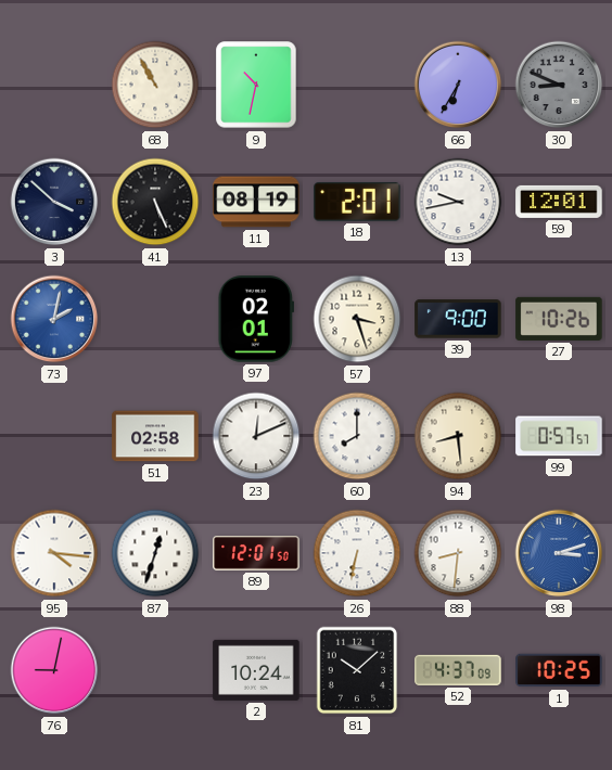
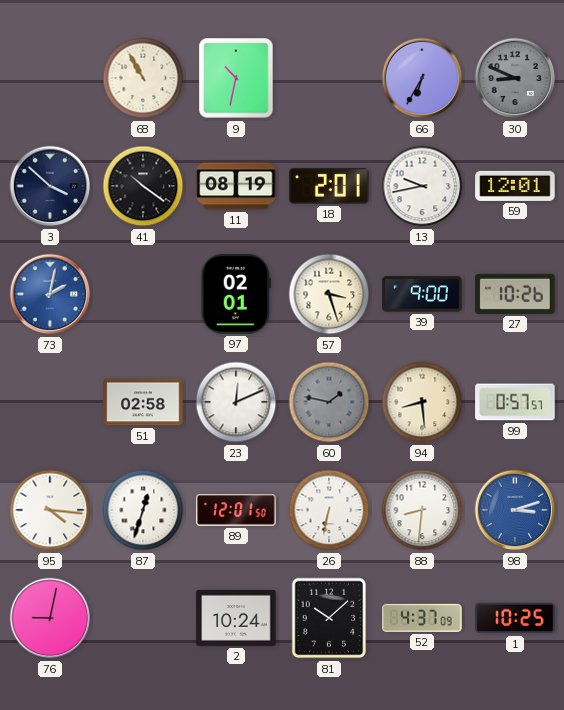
41: 5:26 -> 10:21 (143, 186)
60: 8:00 -> 1:47 (329, 402)
60 dial: white -> grey (329, 402)
